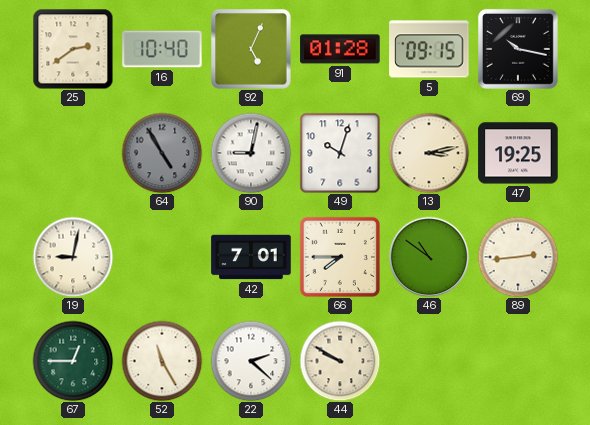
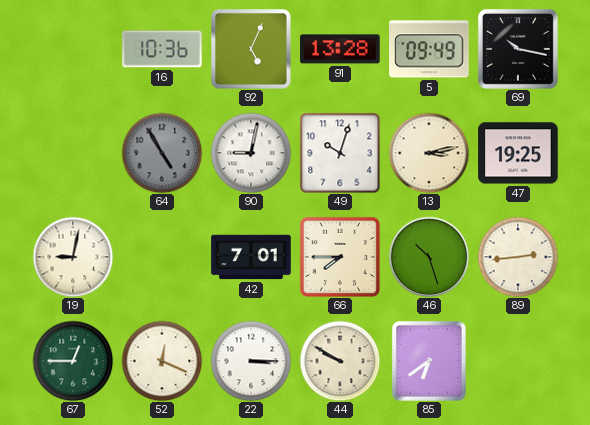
25: 2:39 -> none (73, 49)
16: 10:40 -> 10:36 (162, 49)
91: 01:28 -> 13:28 (340, 49)
5: 09:15 -> 09:49 (429, 49)
46: 10:51 -> 10:27 (429, 257)
52: 11:25 -> 12:19 (162, 361)
22: 2:22 -> 3:15 (251, 361)
85: none -> 6:39 (429, 361)
